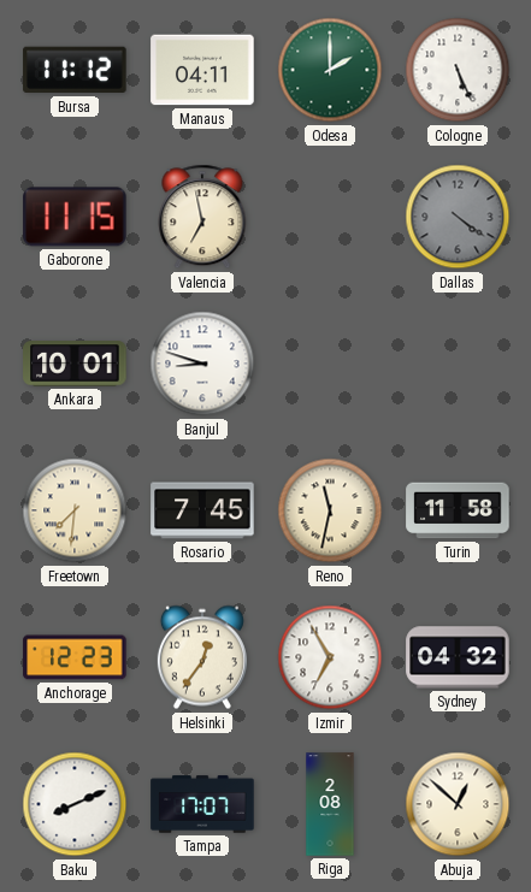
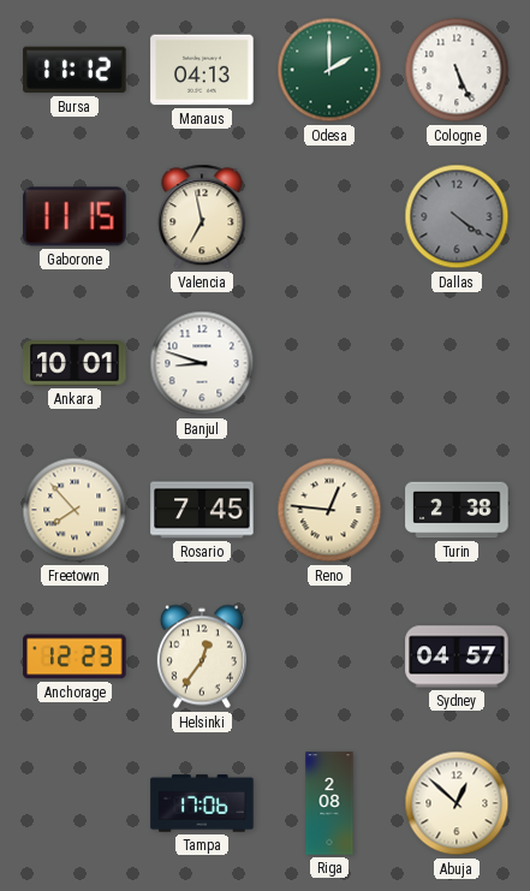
Manaus: 04:11 -> 04:13 (202, 70)
Freetown: 7:31 -> 7:53 (75, 510)
Reno: 11:32 -> 12:46 (329, 510)
Turin: 11:58 -> 2:38 (457, 510)
Izmir: 6:55 -> none (330, 657)
Sydney: 04:32 -> 04:57 (457, 657)
Baku: 8:11 -> none (75, 804)
Tampa: 17:07 -> 17:06 (202, 803)
